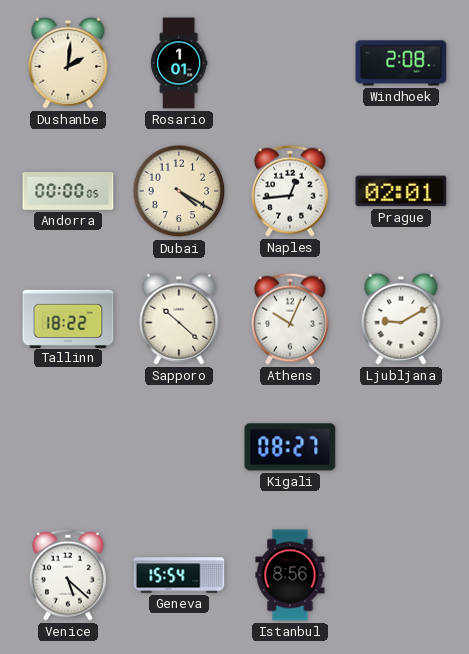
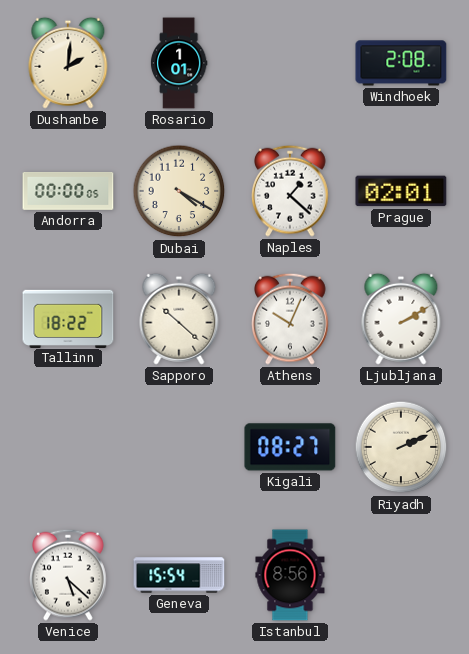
Naples: 12:44 -> 1:22 (291, 191)
Ljubljana: 9:10 -> 2:10 (401, 319)
Riyadh: none -> 2:11 (401, 447)
